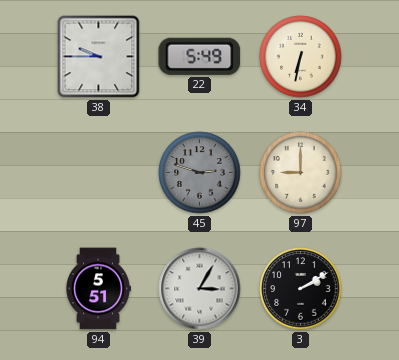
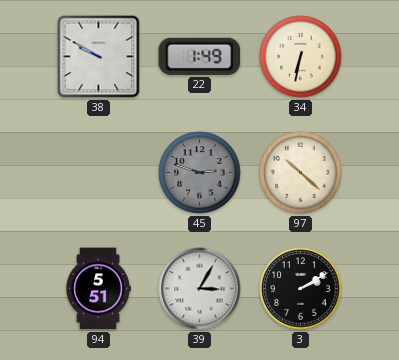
38: 9:45 -> 9:50 (99, 57)
22: 5:49 -> 1:49 (200, 56)
97: 9:00 -> 10:22 (301, 173)
